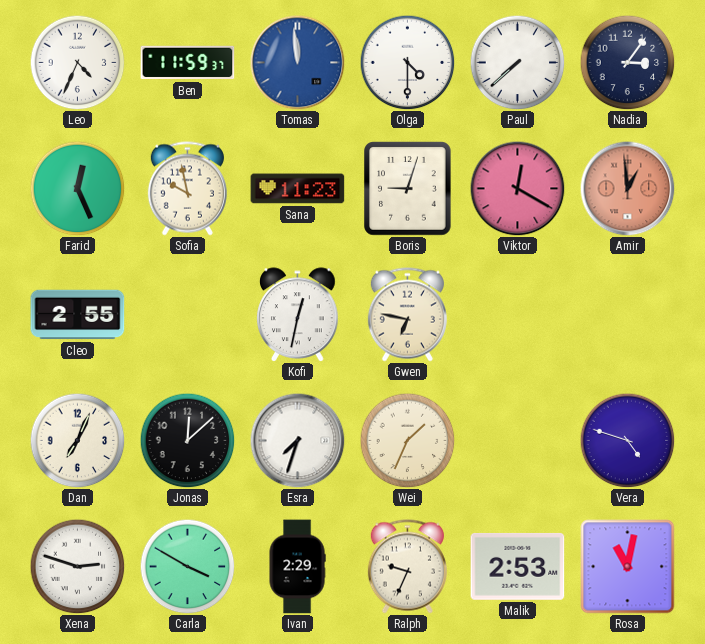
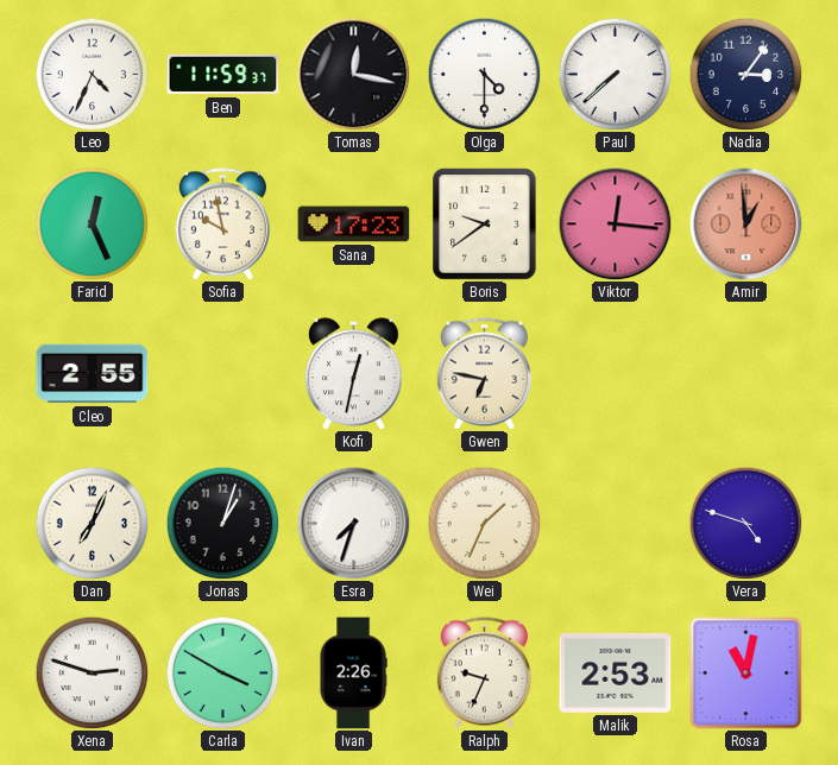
Tomas: 11:59 -> 12:17 (353, 74)
Tomas dial: blue -> black (353, 74)
Sana: 11:23 -> 17:23 (354, 225)
Boris: 9:03 -> 9:39 (485, 225)
Viktor: 12:20 -> 12:16 (615, 223)
Jonas: 12:08 -> 1:03 (222, 523)
Ivan: 2:29 -> 2:26 (353, 674)
